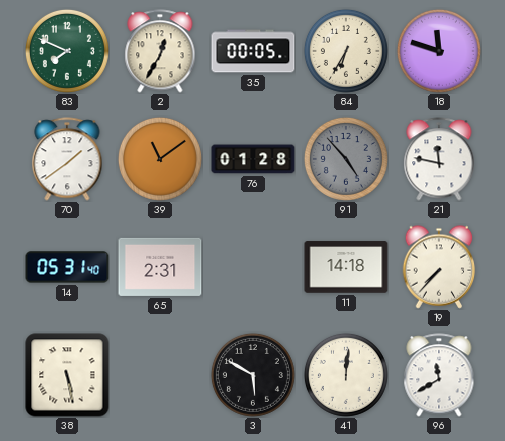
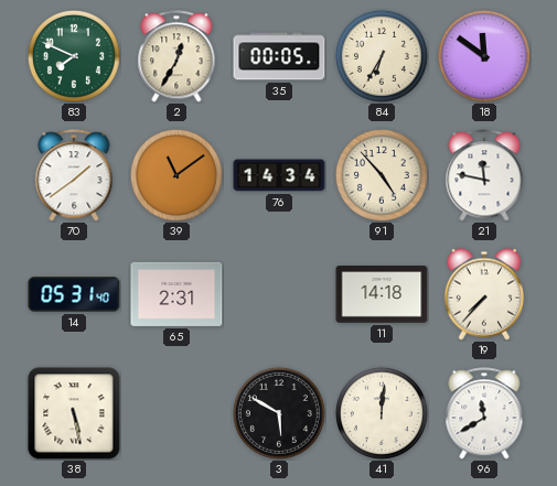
18: 11:48 -> 11:51 (484, 56)
76: 01:28 -> 14:34 (279, 175)
91 dial: grey -> cream (382, 175)
